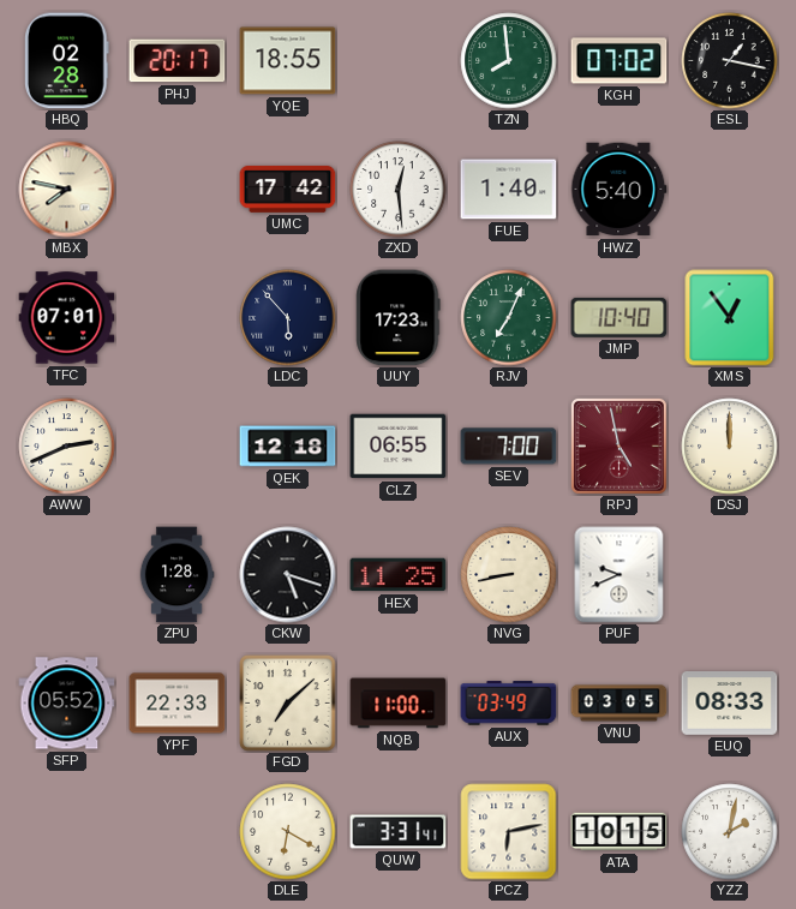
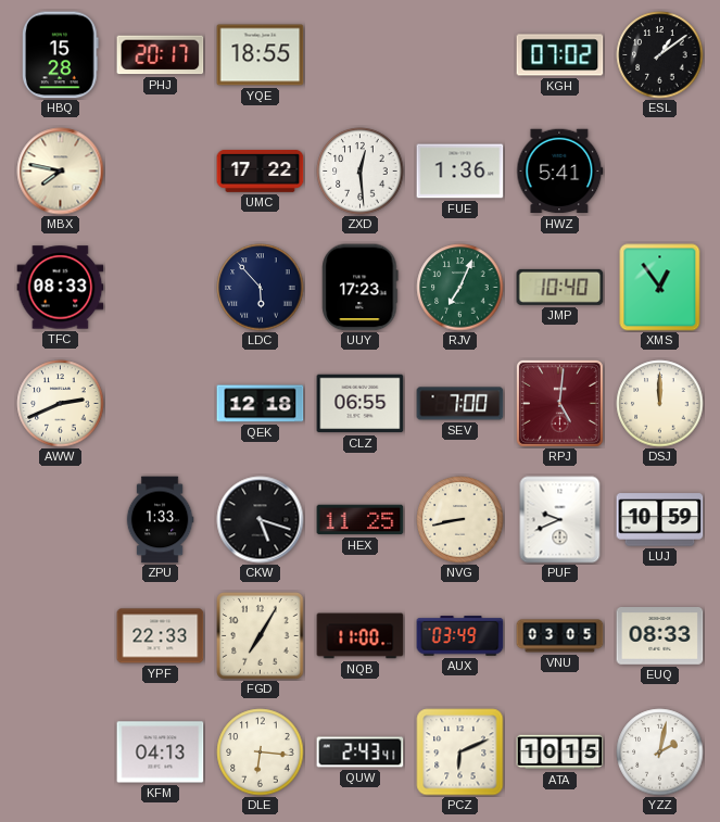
HBQ: 02:28 -> 15:28 (61, 55)
TZN: 7:59 -> none (509, 61)
ESL: 1:17 -> 1:09 (660, 55)
UMC: 17:42 -> 17:22 (261, 172)
FUE: 1:40 -> 1:36 (460, 172)
HWZ: 5:40 -> 5:41 (560, 172)
TFC: 07:01 -> 08:33 (61, 288)
RPJ: 4:58 -> 5:01 (559, 403)
ZPU: 1:28 -> 1:33 (160, 520)
LUJ: none -> 10:59 (660, 520)
SFP: 05:52 -> none (67, 704)
FGD: 7:08 -> 7:05 (261, 636)
KFM: none -> 04:13 (161, 753)
DLE: 6:20 -> 6:16 (261, 753)
QUW: 3:31 -> 2:43 (361, 753)
PCZ: 6:13 -> 6:11 (460, 753)
